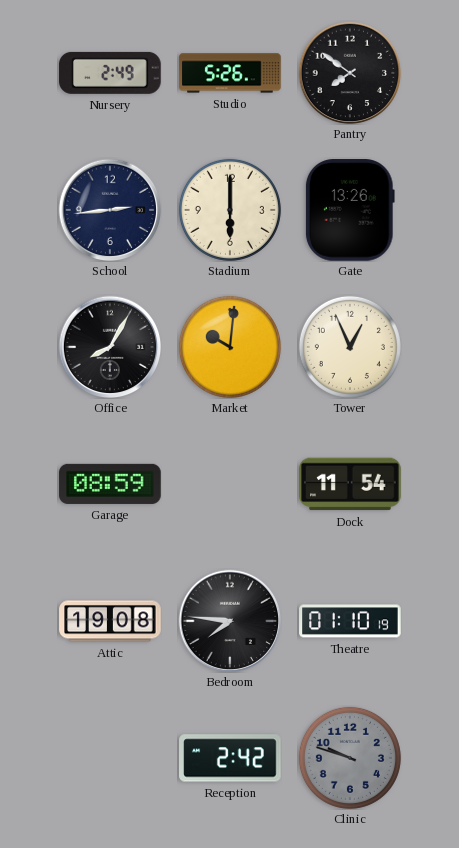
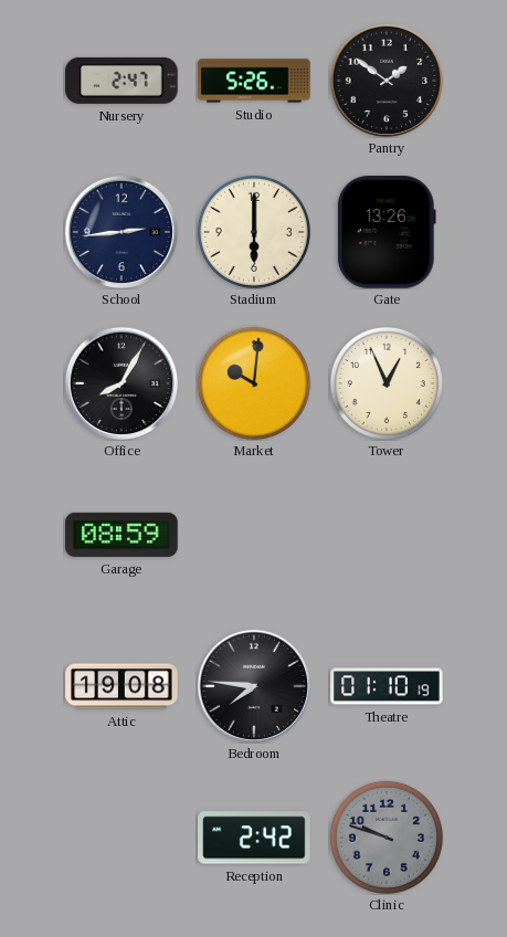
Nursery: 2:49 -> 2:47 (122, 81)
Pantry: 7:51 -> 1:51 (387, 81)
Dock: 11:54 -> none (350, 484)
